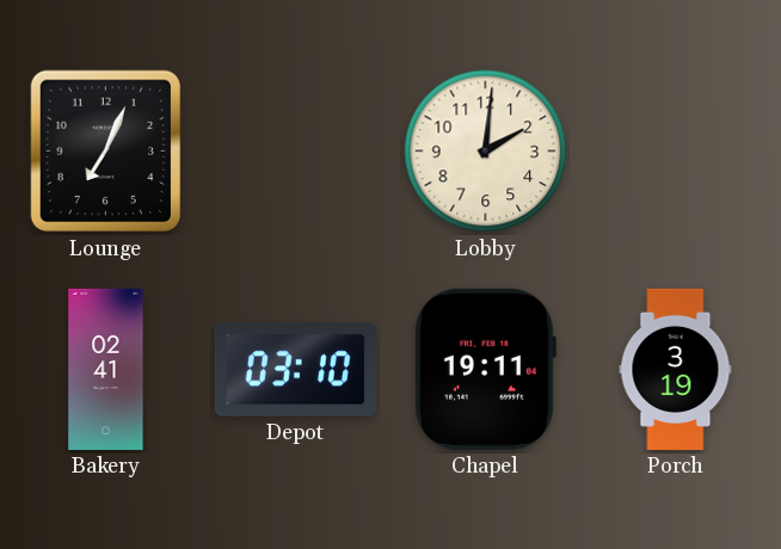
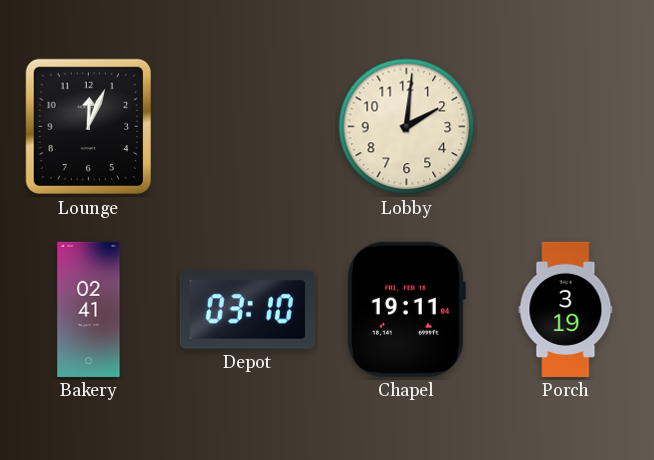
Lounge: 7:04 -> 12:04 (89, 127)
